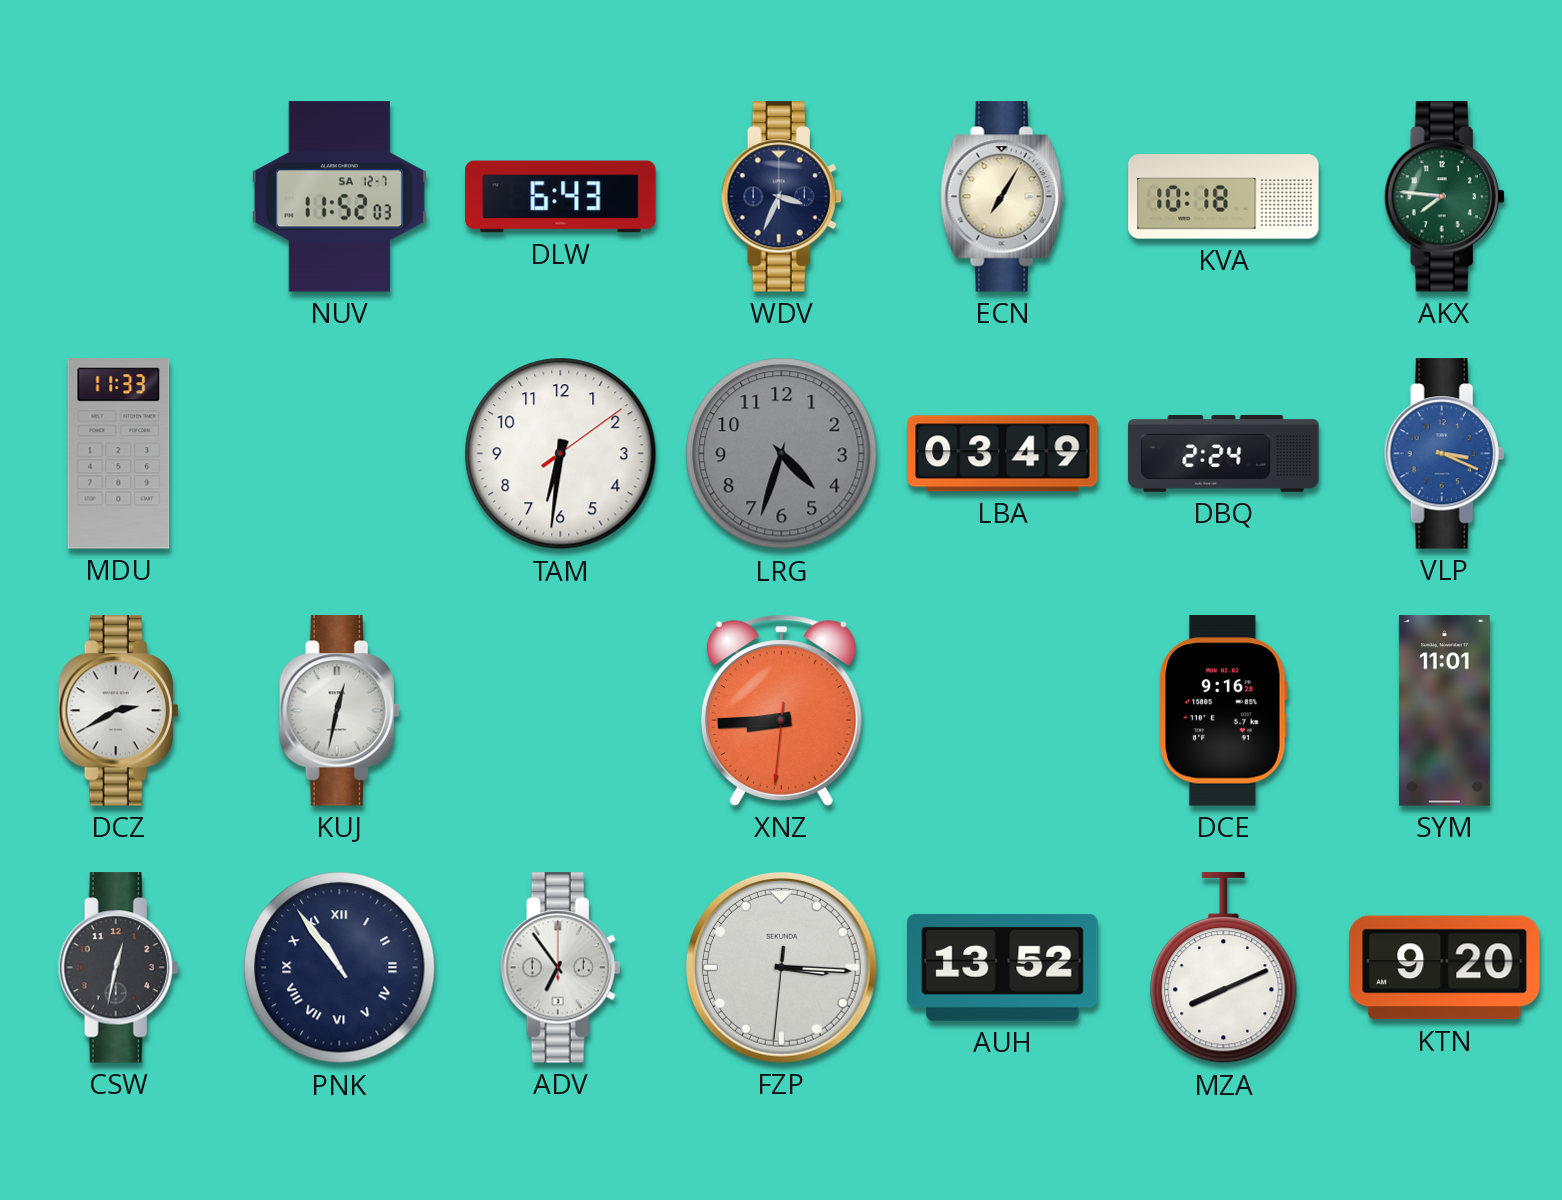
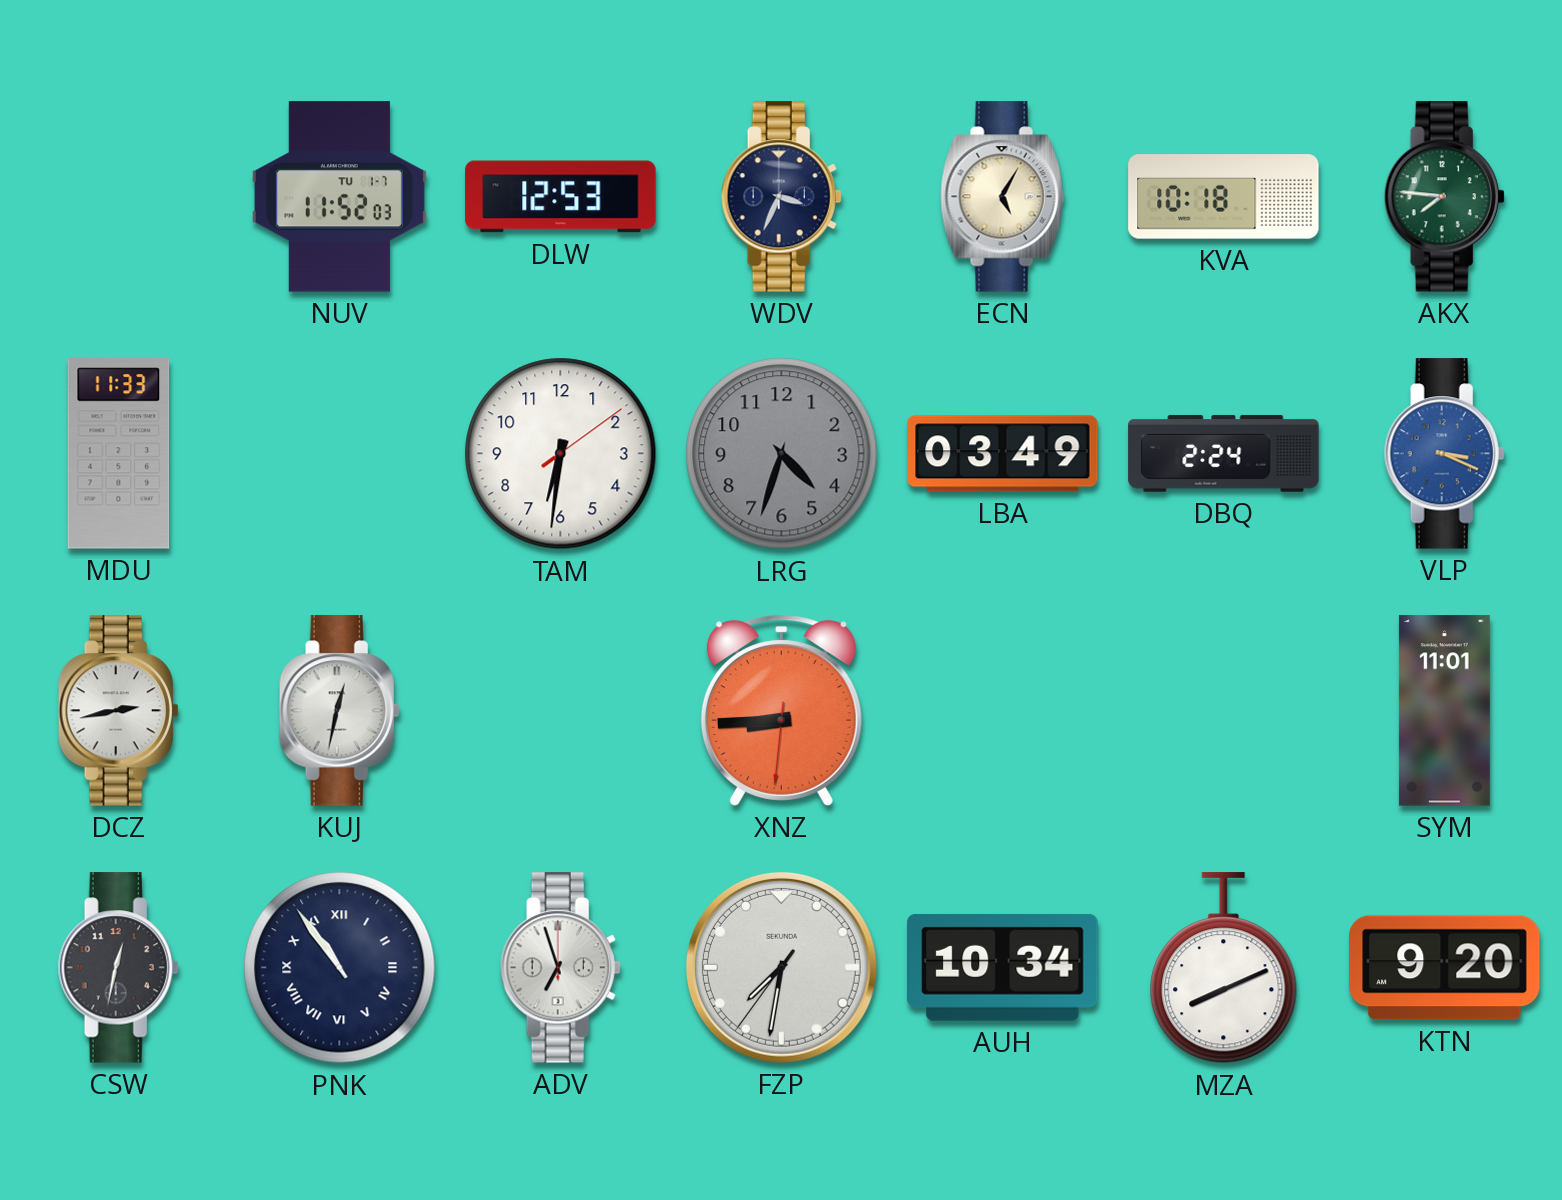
NUV date: SA 12-7 -> TU 1-7 (339, 197)
DLW: 6:43 -> 12:53 (561, 197)
ECN: 7:05 -> 5:05 (1003, 197)
DCZ: 2:40 -> 2:43 (118, 711)
DCE: 9:16 -> none (1223, 711)
ADV: 6:54 -> 6:57 (560, 968)
FZP: 3:15 -> 7:31 (781, 967)
AUH: 13:52 -> 10:34 (1003, 967)
